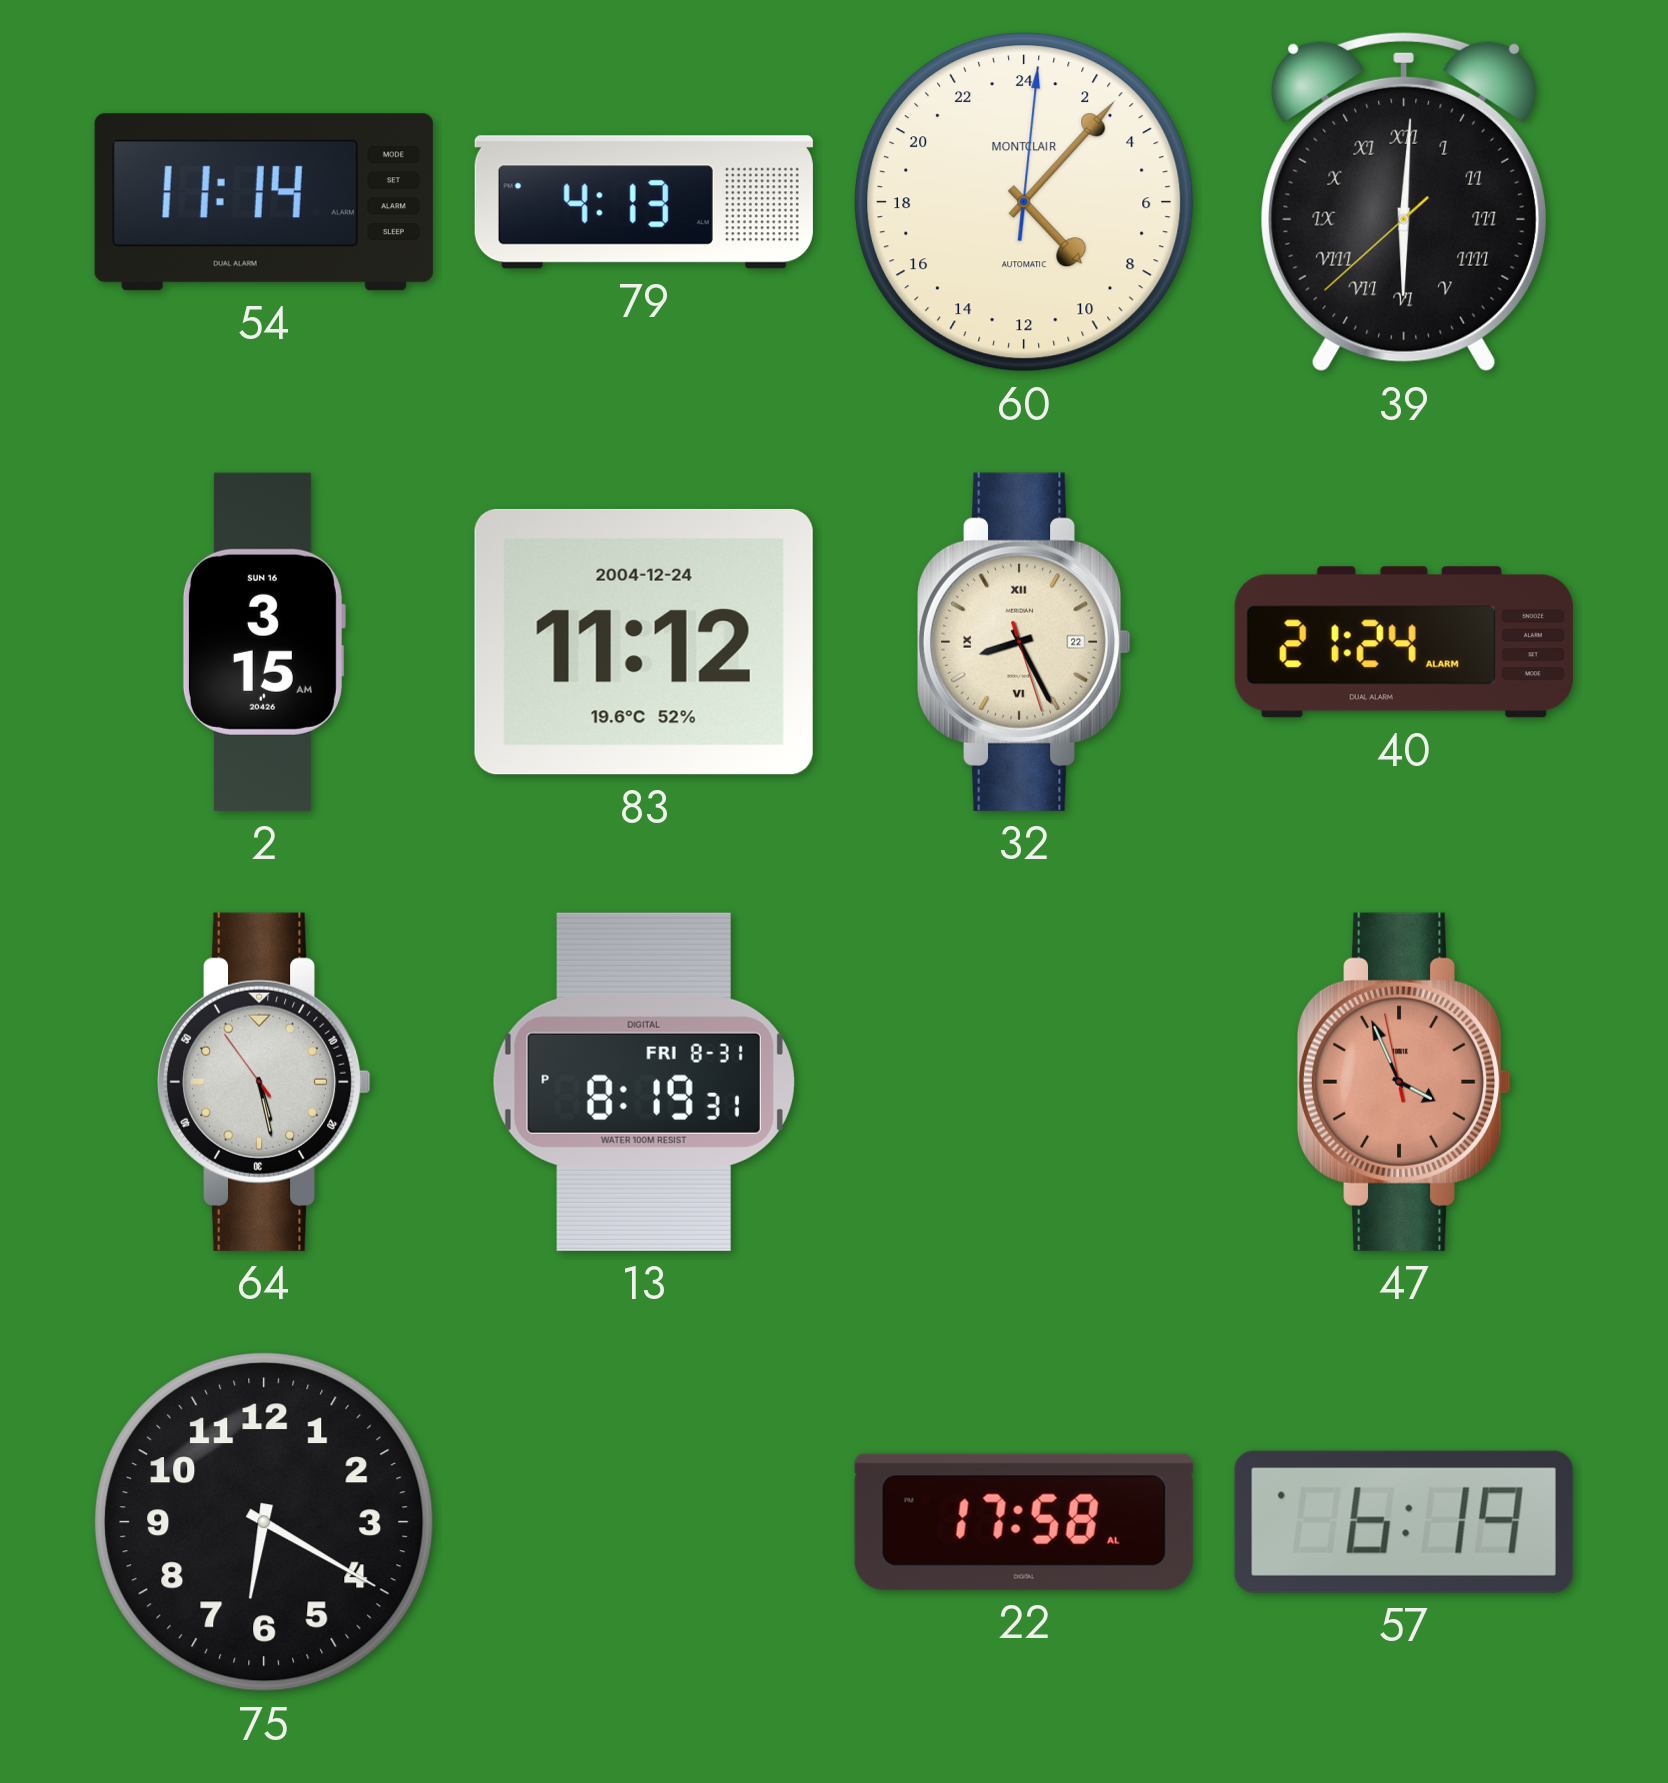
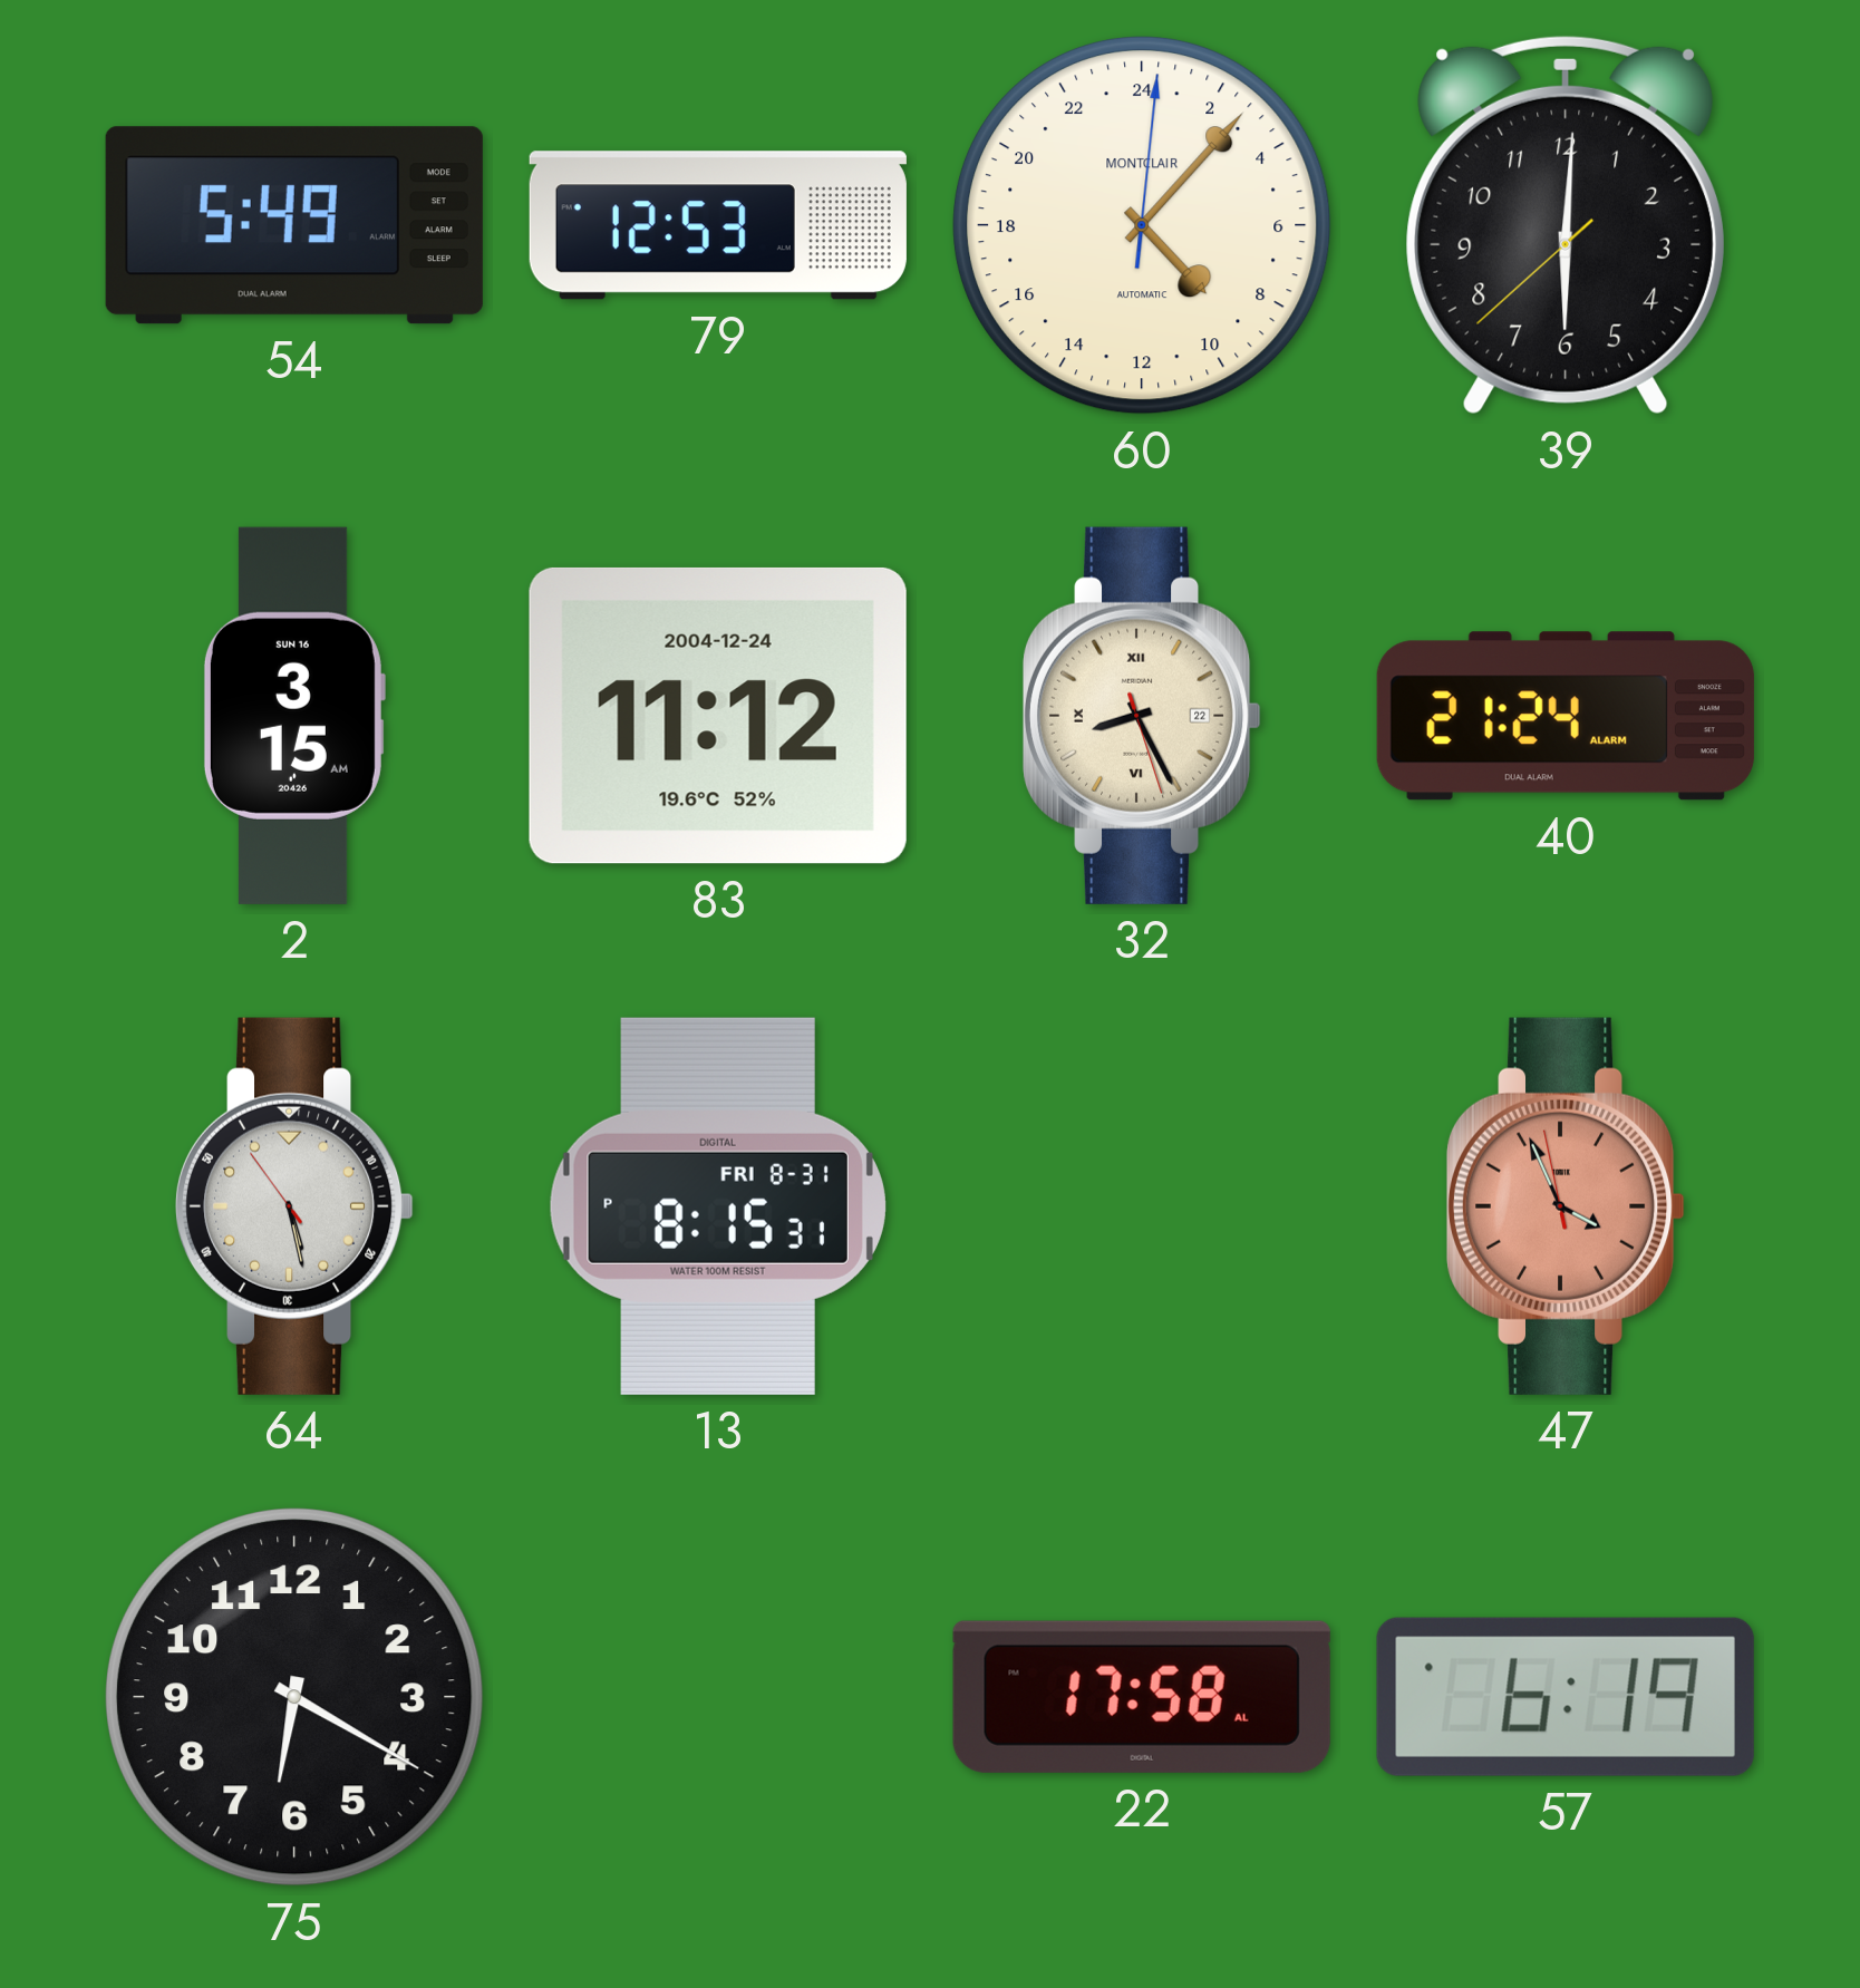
54: 11:14 -> 5:49 (294, 225)
79: 4:13 -> 12:53 (718, 225)
39 numerals: Roman -> Arabic (1564, 225)
13: 8:19 -> 8:15 (718, 1206)
